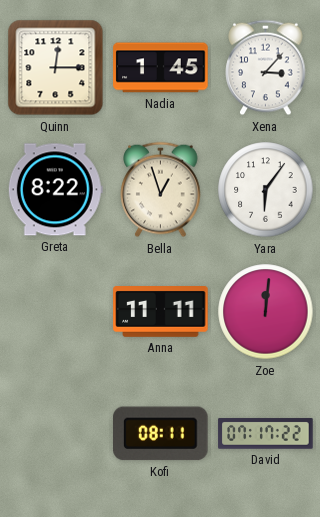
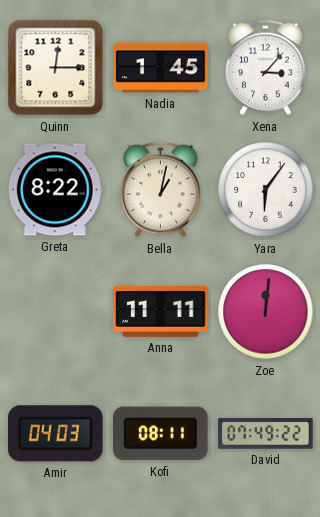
Bella: 12:57 -> 1:02 (161, 190)
Amir: none -> 04:03 (56, 434)
David: 07:17 -> 07:49 (266, 434)
